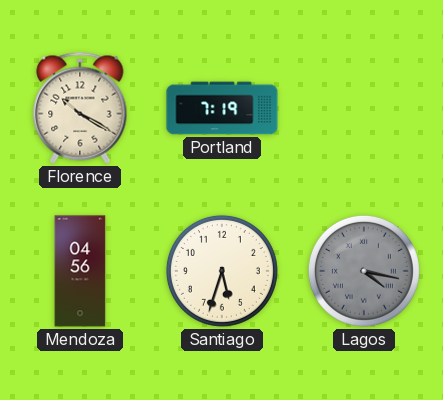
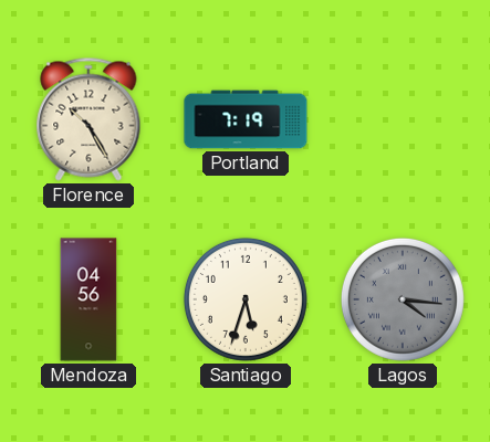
Florence: 10:20 -> 10:25 (88, 119)
Lagos: 4:17 -> 4:16 (403, 299)
